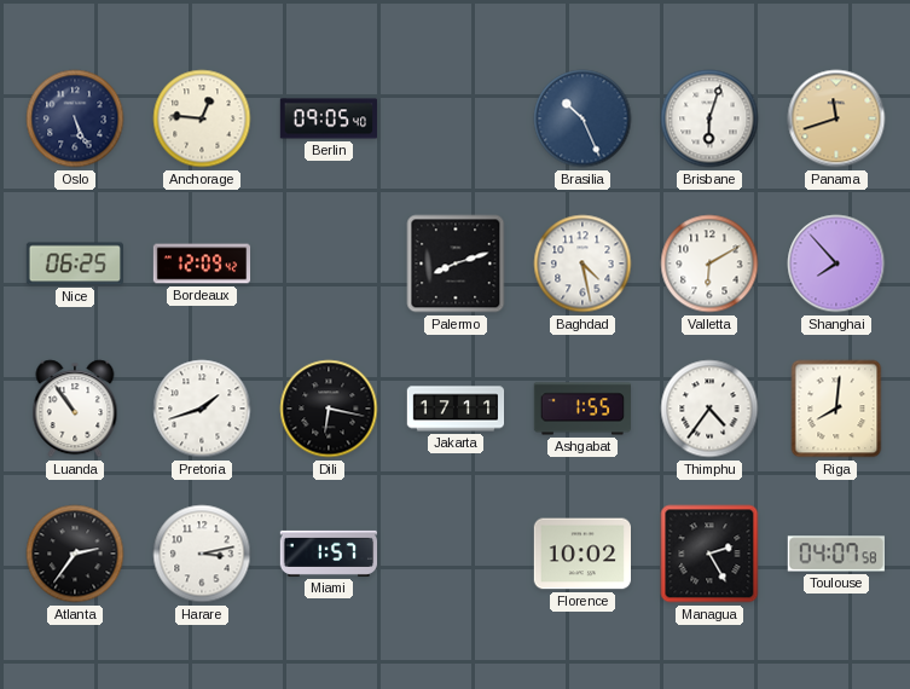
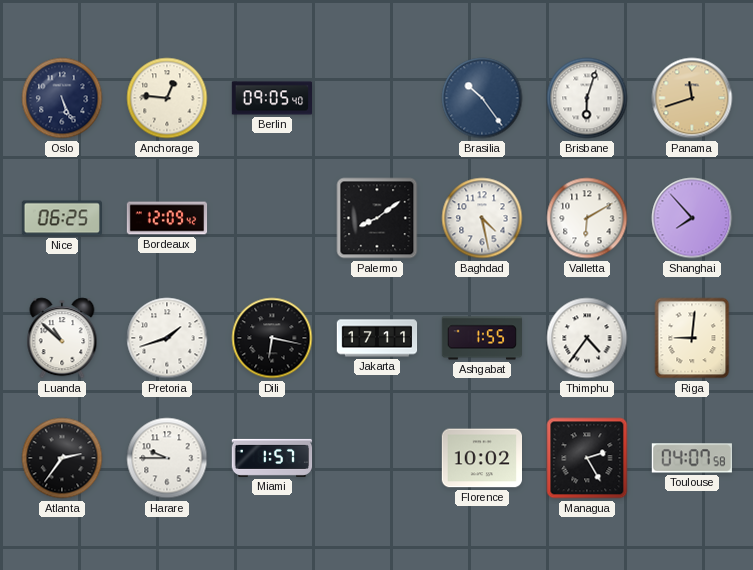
Brasilia: 10:26 -> 10:24 (482, 98)
Palermo: 8:12 -> 8:09 (377, 218)
Luanda: 10:54 -> 10:52 (62, 338)
Riga: 8:01 -> 9:01 (692, 338)
Harare: 3:13 -> 9:45 (167, 458)
